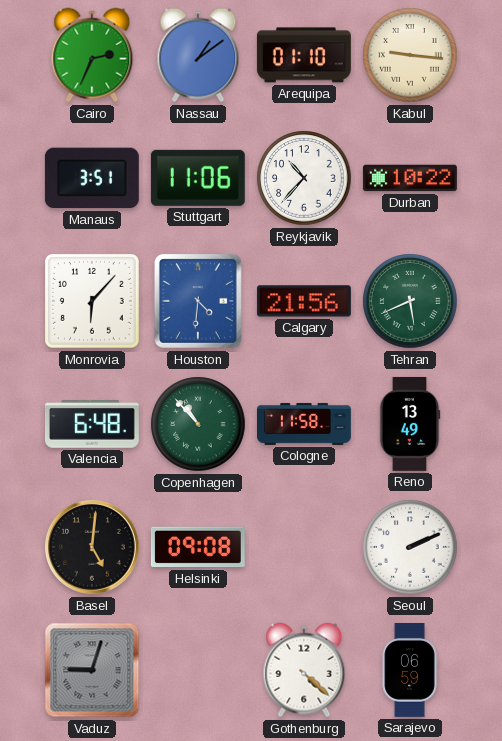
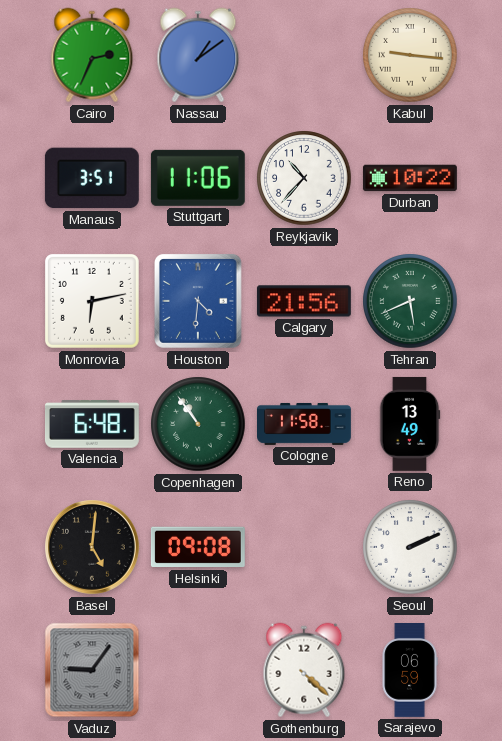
Arequipa: 01:10 -> none (304, 55)
Monrovia: 6:07 -> 6:13 (92, 301)
Copenhagen: 10:53 -> 10:54 (198, 424)
Vaduz: 9:03 -> 9:06 (92, 670)
